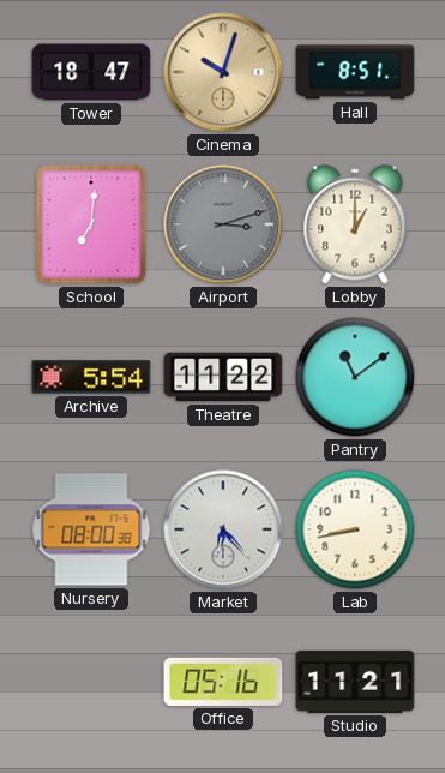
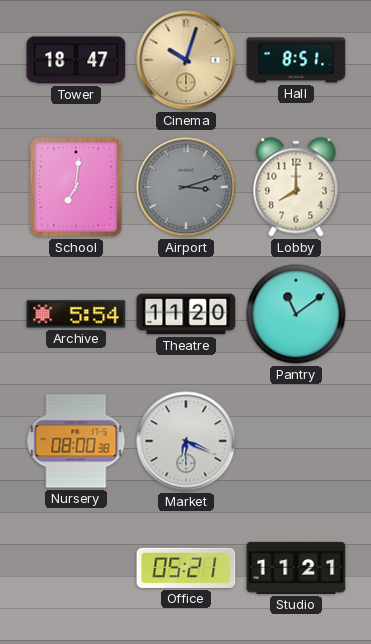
Lobby: 1:00 -> 8:00 (296, 187)
Theatre: 11:22 -> 11:20 (186, 314)
Market: 6:23 -> 6:19 (186, 441)
Lab: 8:43 -> none (355, 529)
Office: 05:16 -> 05:21 (186, 568)
